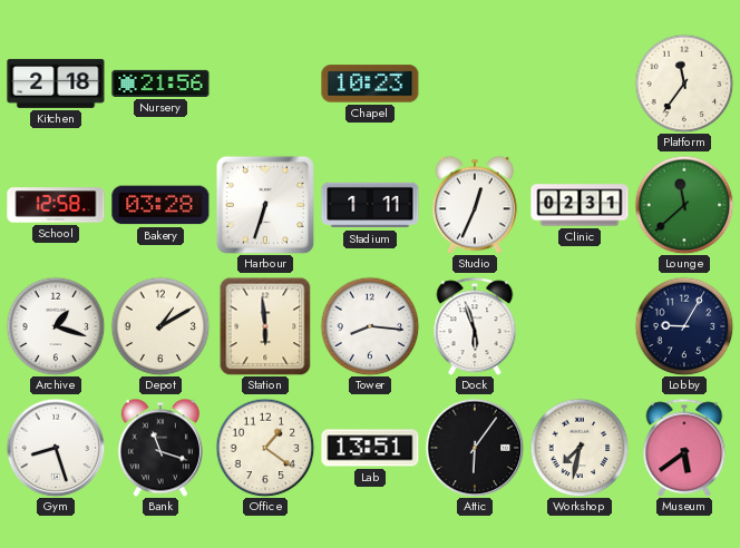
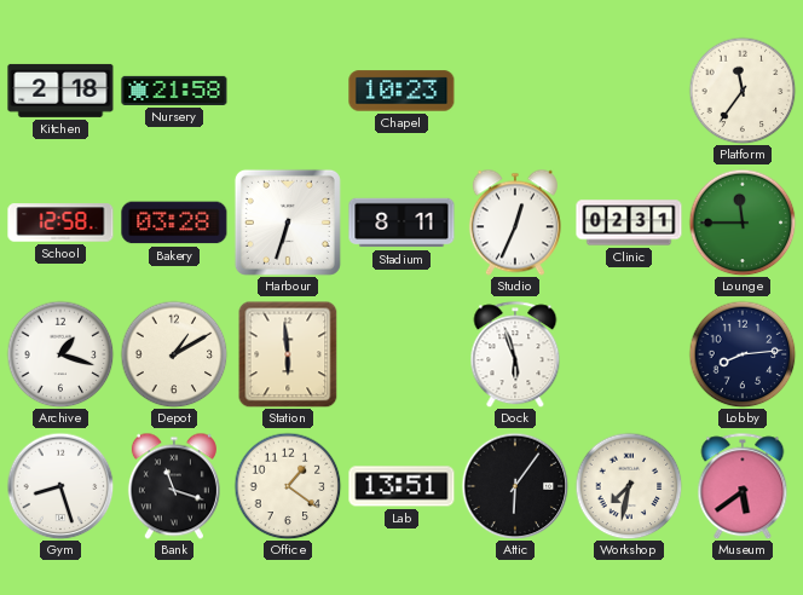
Nursery: 21:56 -> 21:58 (174, 91)
Stadium: 1:11 -> 8:11 (401, 223)
Lounge: 11:38 -> 11:45 (743, 223)
Tower: 8:16 -> none (370, 326)
Lobby: 9:05 -> 8:14 (743, 354)
